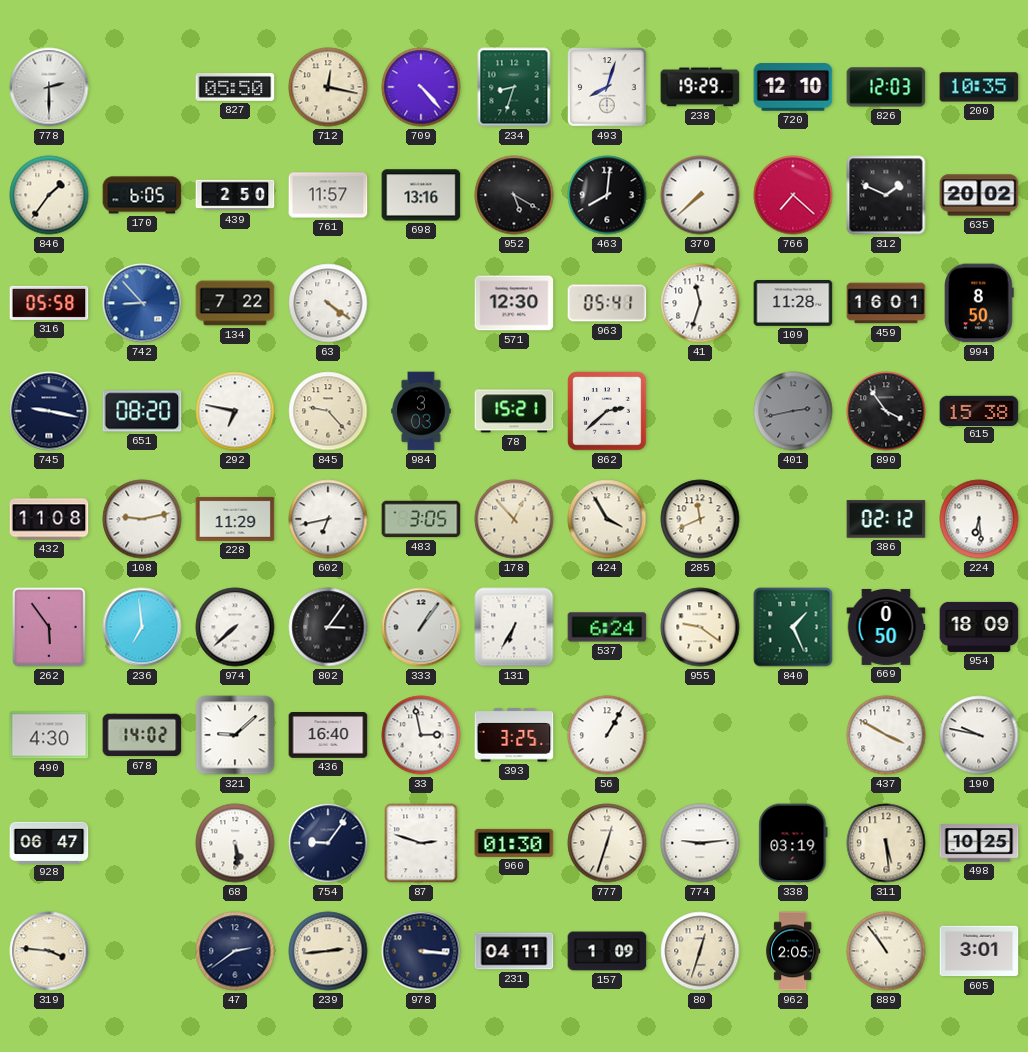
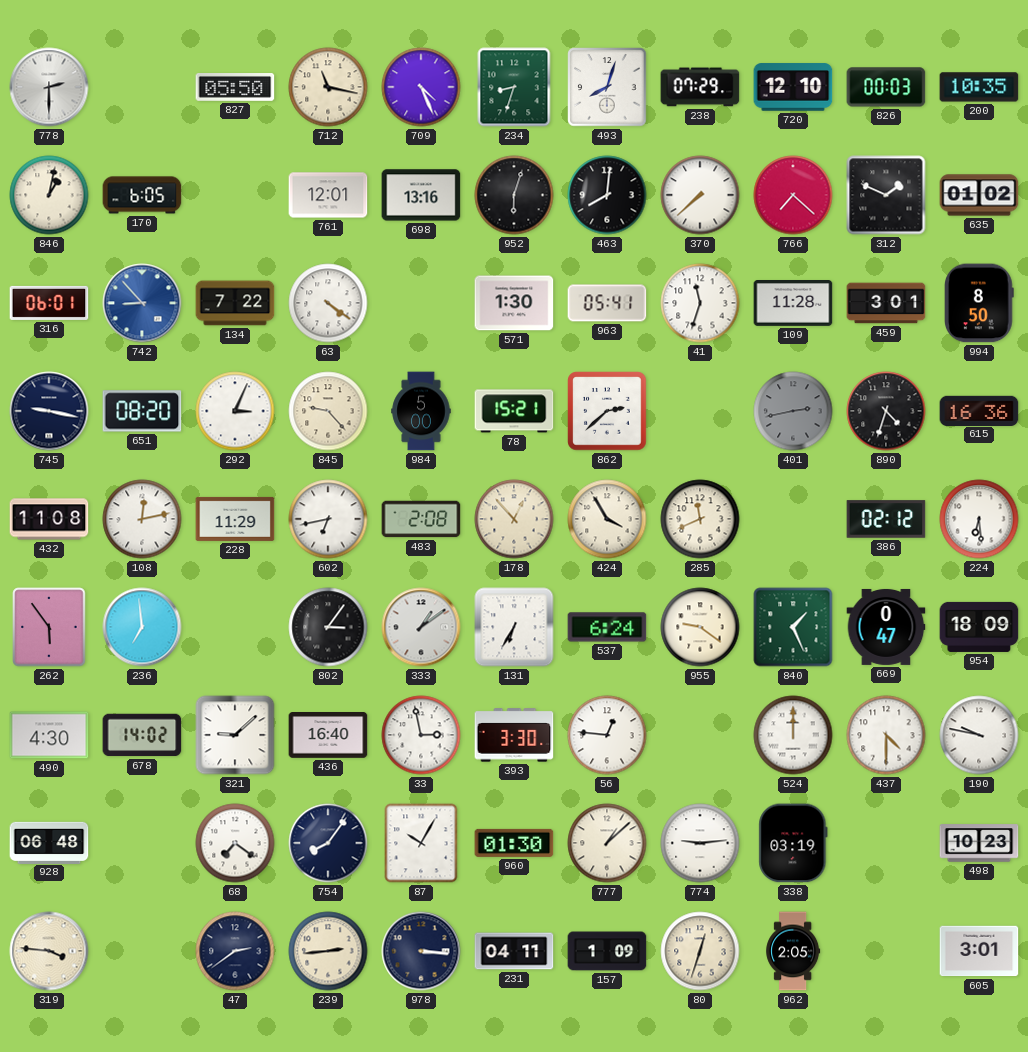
712: 12:17 -> 11:17 (328, 87)
709: 4:23 -> 4:26 (421, 87)
238: 19:29 -> 07:29 (700, 87)
826: 12:03 -> 00:03 (886, 87)
846: 1:36 -> 1:02 (49, 195)
439: 2:50 -> none (235, 195)
761: 11:57 -> 12:01 (328, 195)
952: 5:20 -> 6:03 (514, 195)
635: 20:02 -> 01:02 (979, 195)
316: 05:58 -> 06:01 (49, 303)
571: 12:30 -> 1:30 (514, 303)
459: 16:01 -> 3:01 (886, 303)
292: 6:47 -> 3:04 (235, 411)
984: 3:03 -> 5:00 (421, 411)
890: 3:54 -> 4:33 (886, 411)
615: 15:38 -> 16:36 (979, 410)
108: 9:13 -> 12:13 (142, 519)
483: 3:05 -> 2:08 (421, 519)
974: 7:38 -> none (235, 627)
333: 1:06 -> 1:09 (421, 627)
669: 0:50 -> 0:47 (886, 627)
393: 3:25 -> 3:30 (514, 735)
56: 1:05 -> 12:46 (607, 735)
524: none -> 12:00 (793, 735)
437: 3:50 -> 4:30 (886, 735)
928: 06:47 -> 06:48 (49, 842)
68: 5:29 -> 7:21 (235, 843)
754: 9:06 -> 8:06 (328, 843)
87: 2:48 -> 10:05 (421, 843)
777: 12:33 -> 1:08 (607, 843)
311: 5:29 -> none (886, 843)
498: 10:25 -> 10:23 (979, 843)
889: 10:54 -> none (886, 951)
